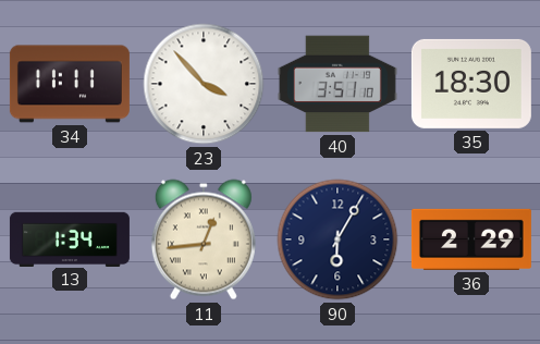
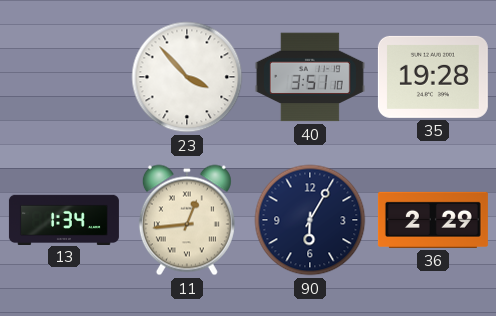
34: 11:11 -> none (70, 84)
35: 18:30 -> 19:28 (433, 77)
